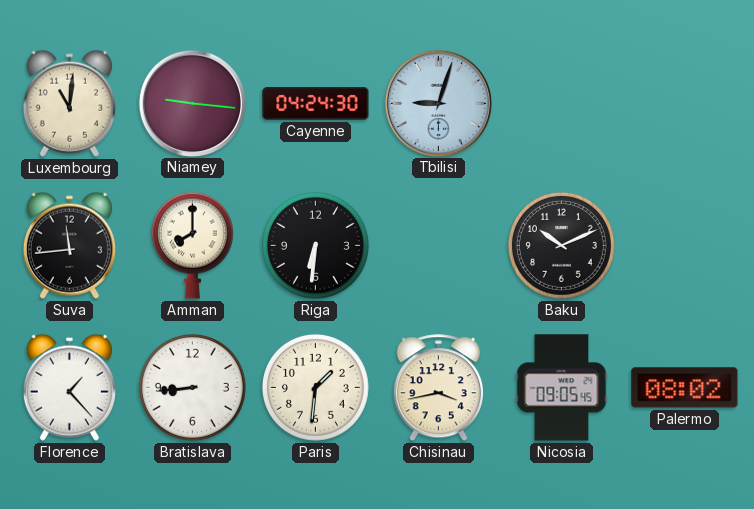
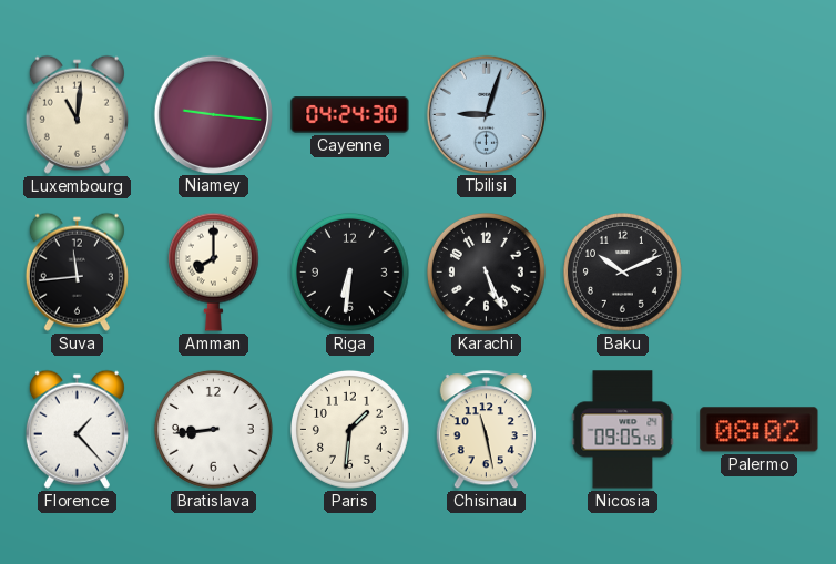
Karachi: none -> 5:26 (486, 271)
Chisinau: 3:43 -> 11:28 (486, 430)
